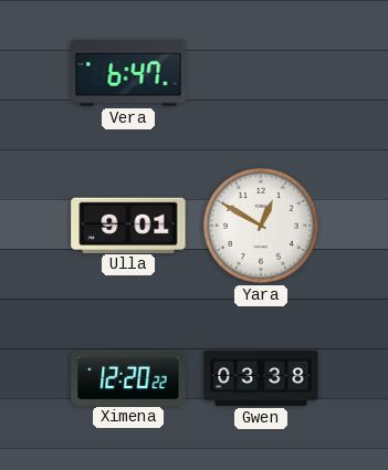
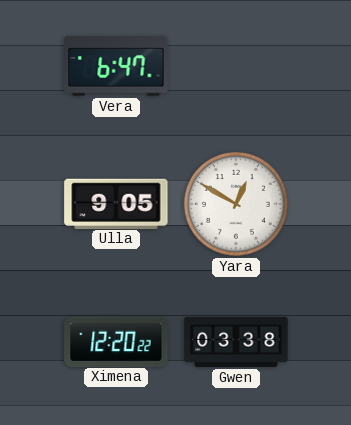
Ulla: 9:01 -> 9:05 (116, 203)
